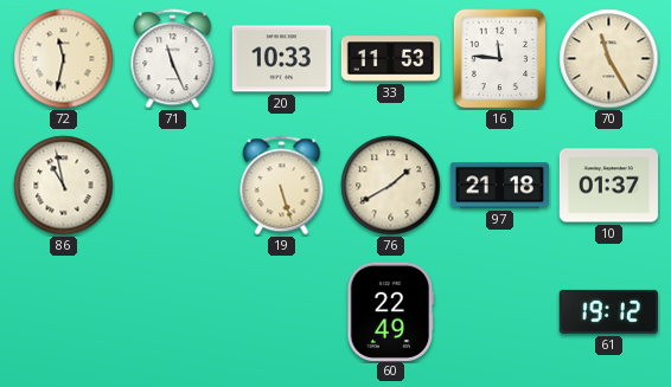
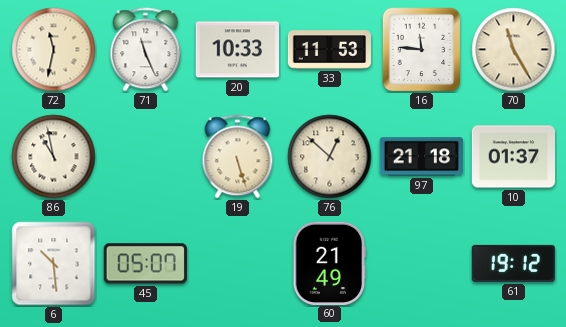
76: 1:40 -> 12:52 (330, 157)
6: none -> 10:29 (54, 264)
45: none -> 05:07 (145, 264)
60: 22:49 -> 21:49 (330, 263)
